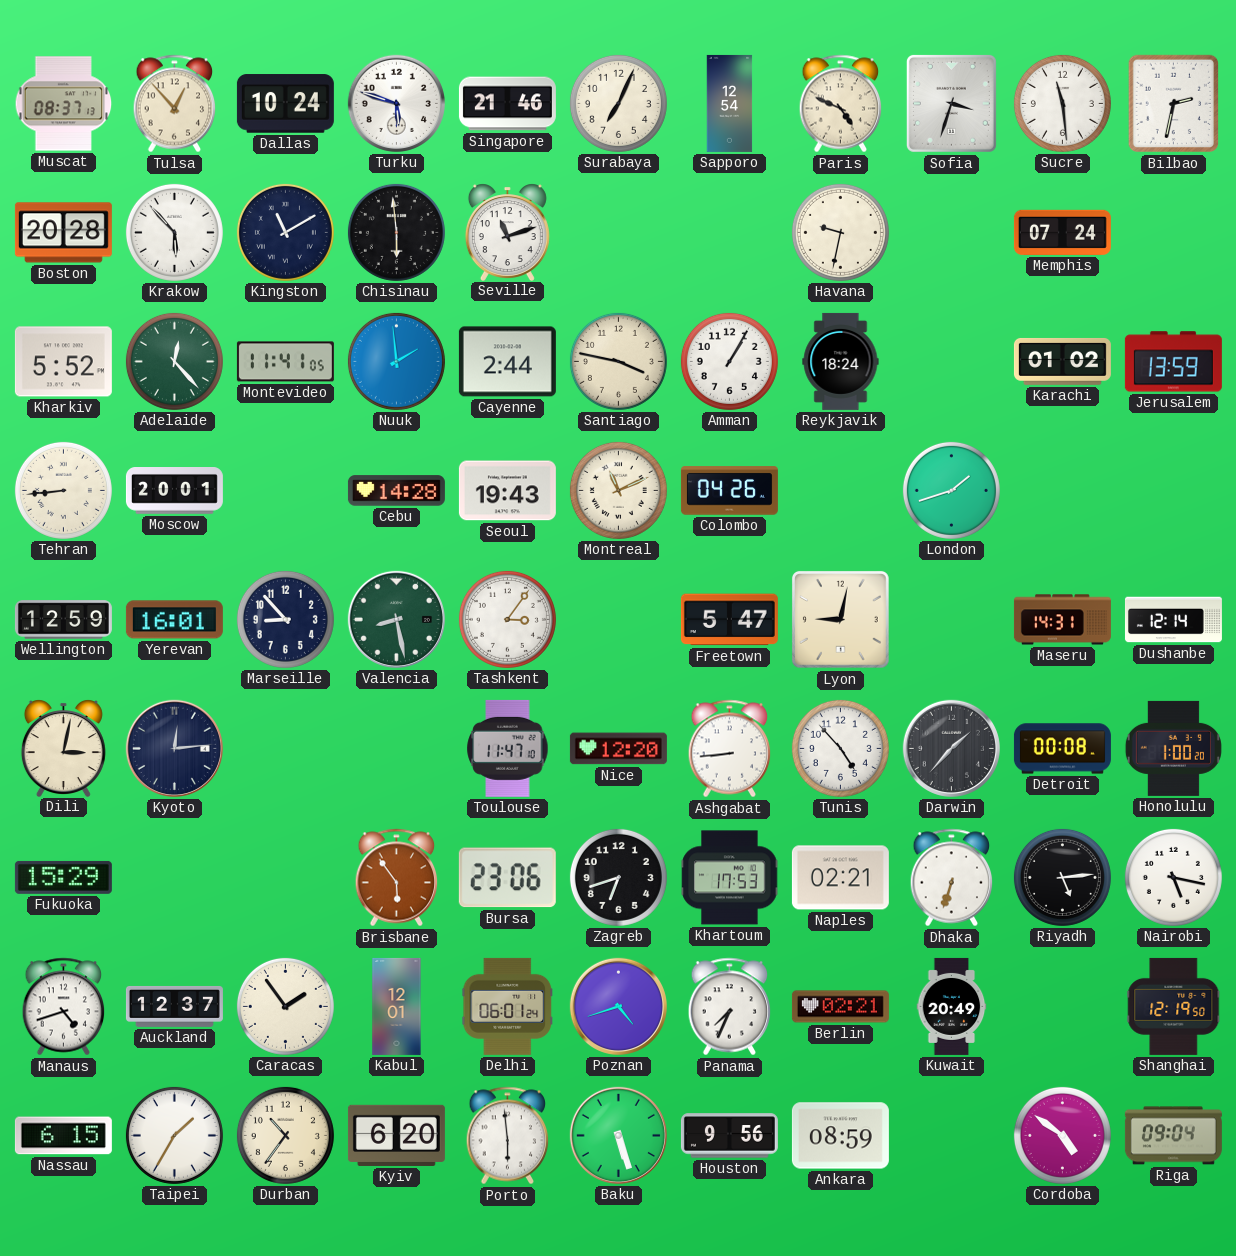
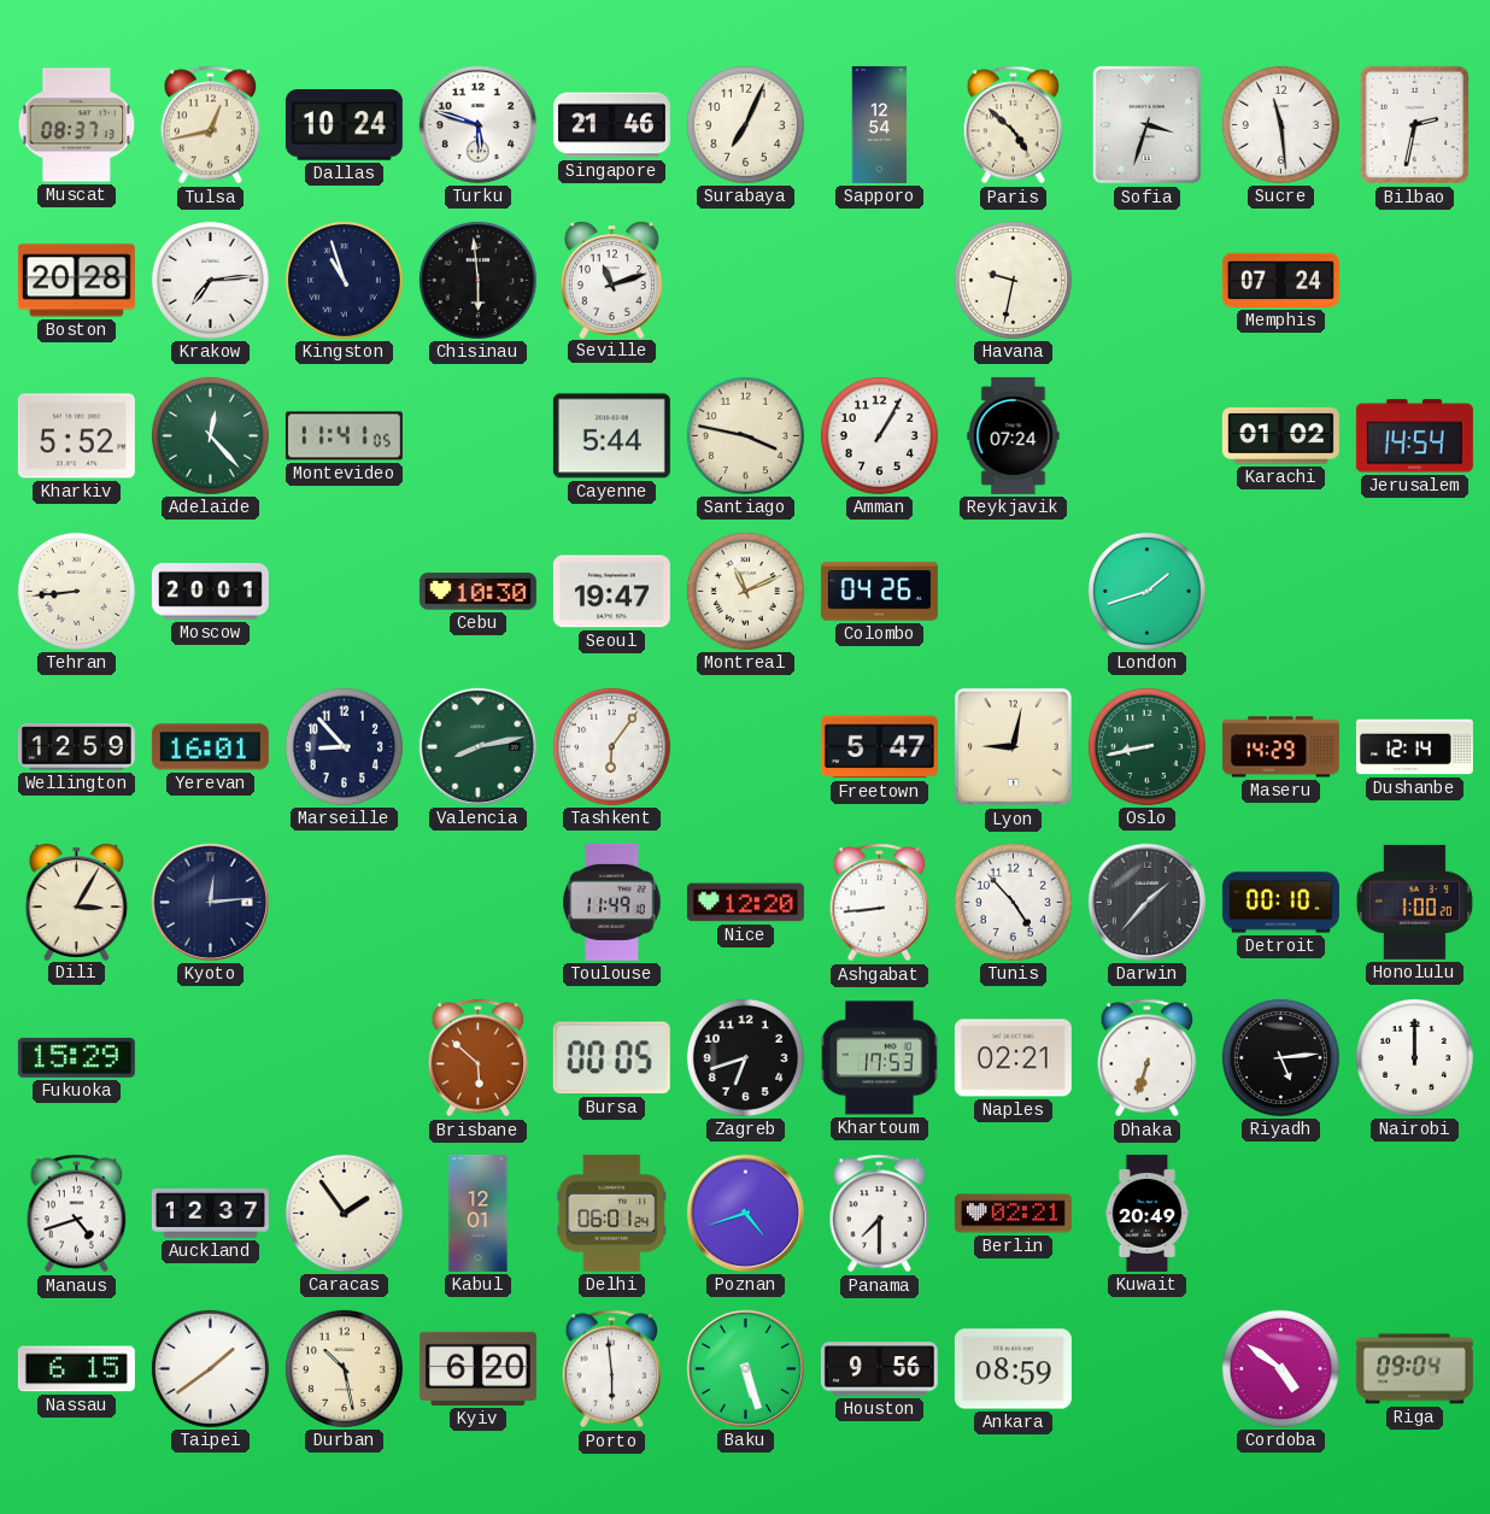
Tulsa: 12:53 -> 12:43 (211, 125)
Paris: 4:49 -> 4:52 (1014, 125)
Krakow: 5:53 -> 7:14 (210, 280)
Kingston: 11:10 -> 10:57 (344, 280)
Nuuk: 1:59 -> none (396, 361)
Cayenne: 2:44 -> 5:44 (611, 436)
Reykjavik: 18:24 -> 07:24 (1014, 435)
Jerusalem: 13:59 -> 14:54 (1414, 436)
Cebu: 14:28 -> 10:30 (477, 592)
Seoul: 19:43 -> 19:47 (611, 592)
Valencia: 8:28 -> 8:13 (477, 746)
Tashkent: 3:06 -> 6:06 (611, 746)
Oslo: none -> 8:43 (1146, 746)
Maseru: 14:31 -> 14:29 (1280, 747)
Dili: 3:02 -> 3:05 (76, 902)
Toulouse: 11:47 -> 11:49 (612, 902)
Detroit: 00:08 -> 00:10 (1280, 903)
Brisbane: 5:54 -> 5:52 (479, 1058)
Bursa: 23:06 -> 00:05 (611, 1058)
Nairobi: 5:17 -> 12:00 (1414, 1057)
Panama: 7:34 -> 7:30 (880, 1214)
Shanghai: 12:19 -> none (1174, 1006)
Taipei: 1:35 -> 1:39 (210, 1368)
Durban: 10:36 -> 10:28 (344, 1368)
